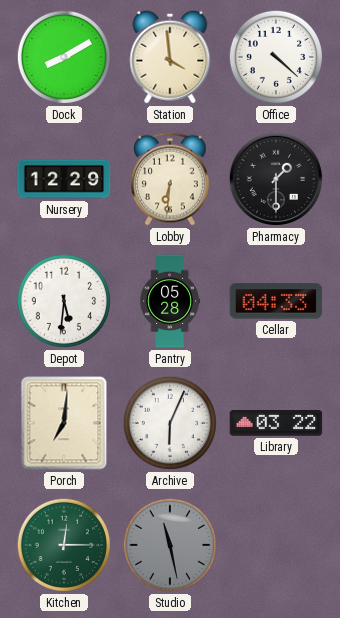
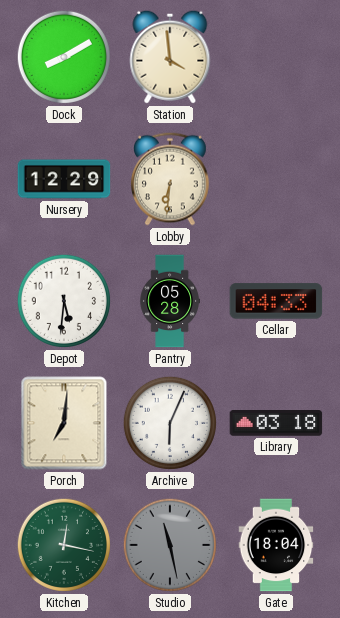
Office: 4:22 -> none (276, 57)
Pharmacy: 1:30 -> none (276, 179)
Library: 03:22 -> 03:18 (276, 423)
Kitchen: 12:15 -> 12:17 (64, 545)
Gate: none -> 18:04 (276, 545)
